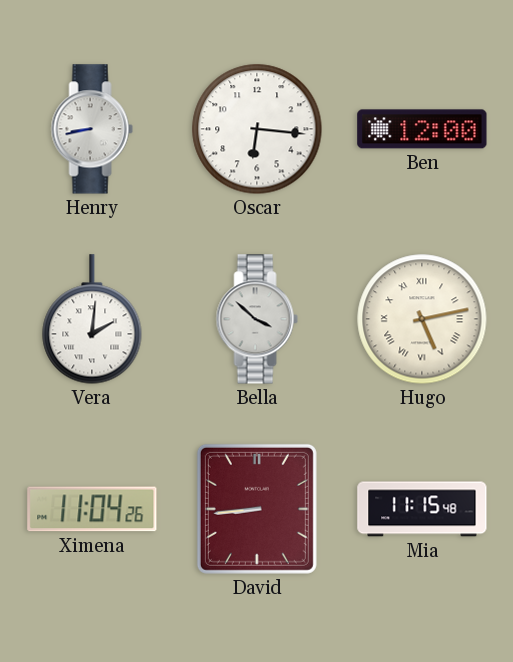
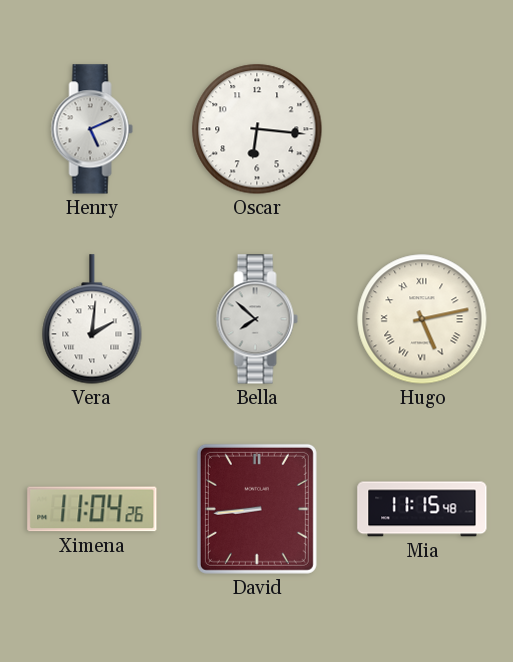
Henry: 8:43 -> 5:11 (92, 129)
Ben: 12:00 -> none (422, 129)
Bella: 3:52 -> 7:52 (257, 319)
